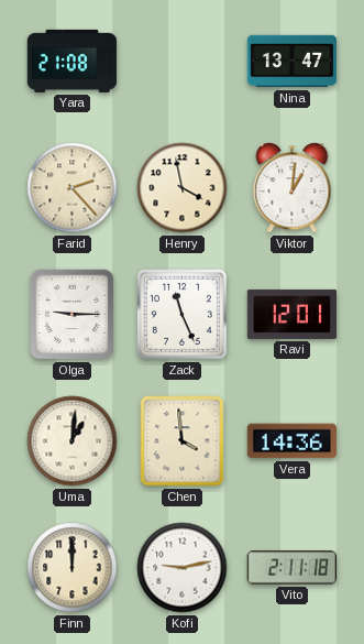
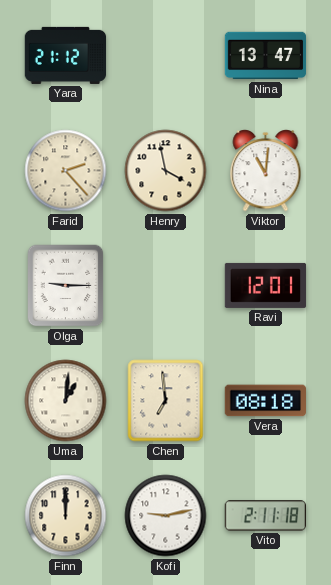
Yara: 21:08 -> 21:12 (66, 55)
Viktor: 1:01 -> 11:01 (266, 171)
Zack: 11:26 -> none (181, 314)
Chen: 3:59 -> 6:59 (166, 401)
Vera: 14:36 -> 08:18 (266, 401)
